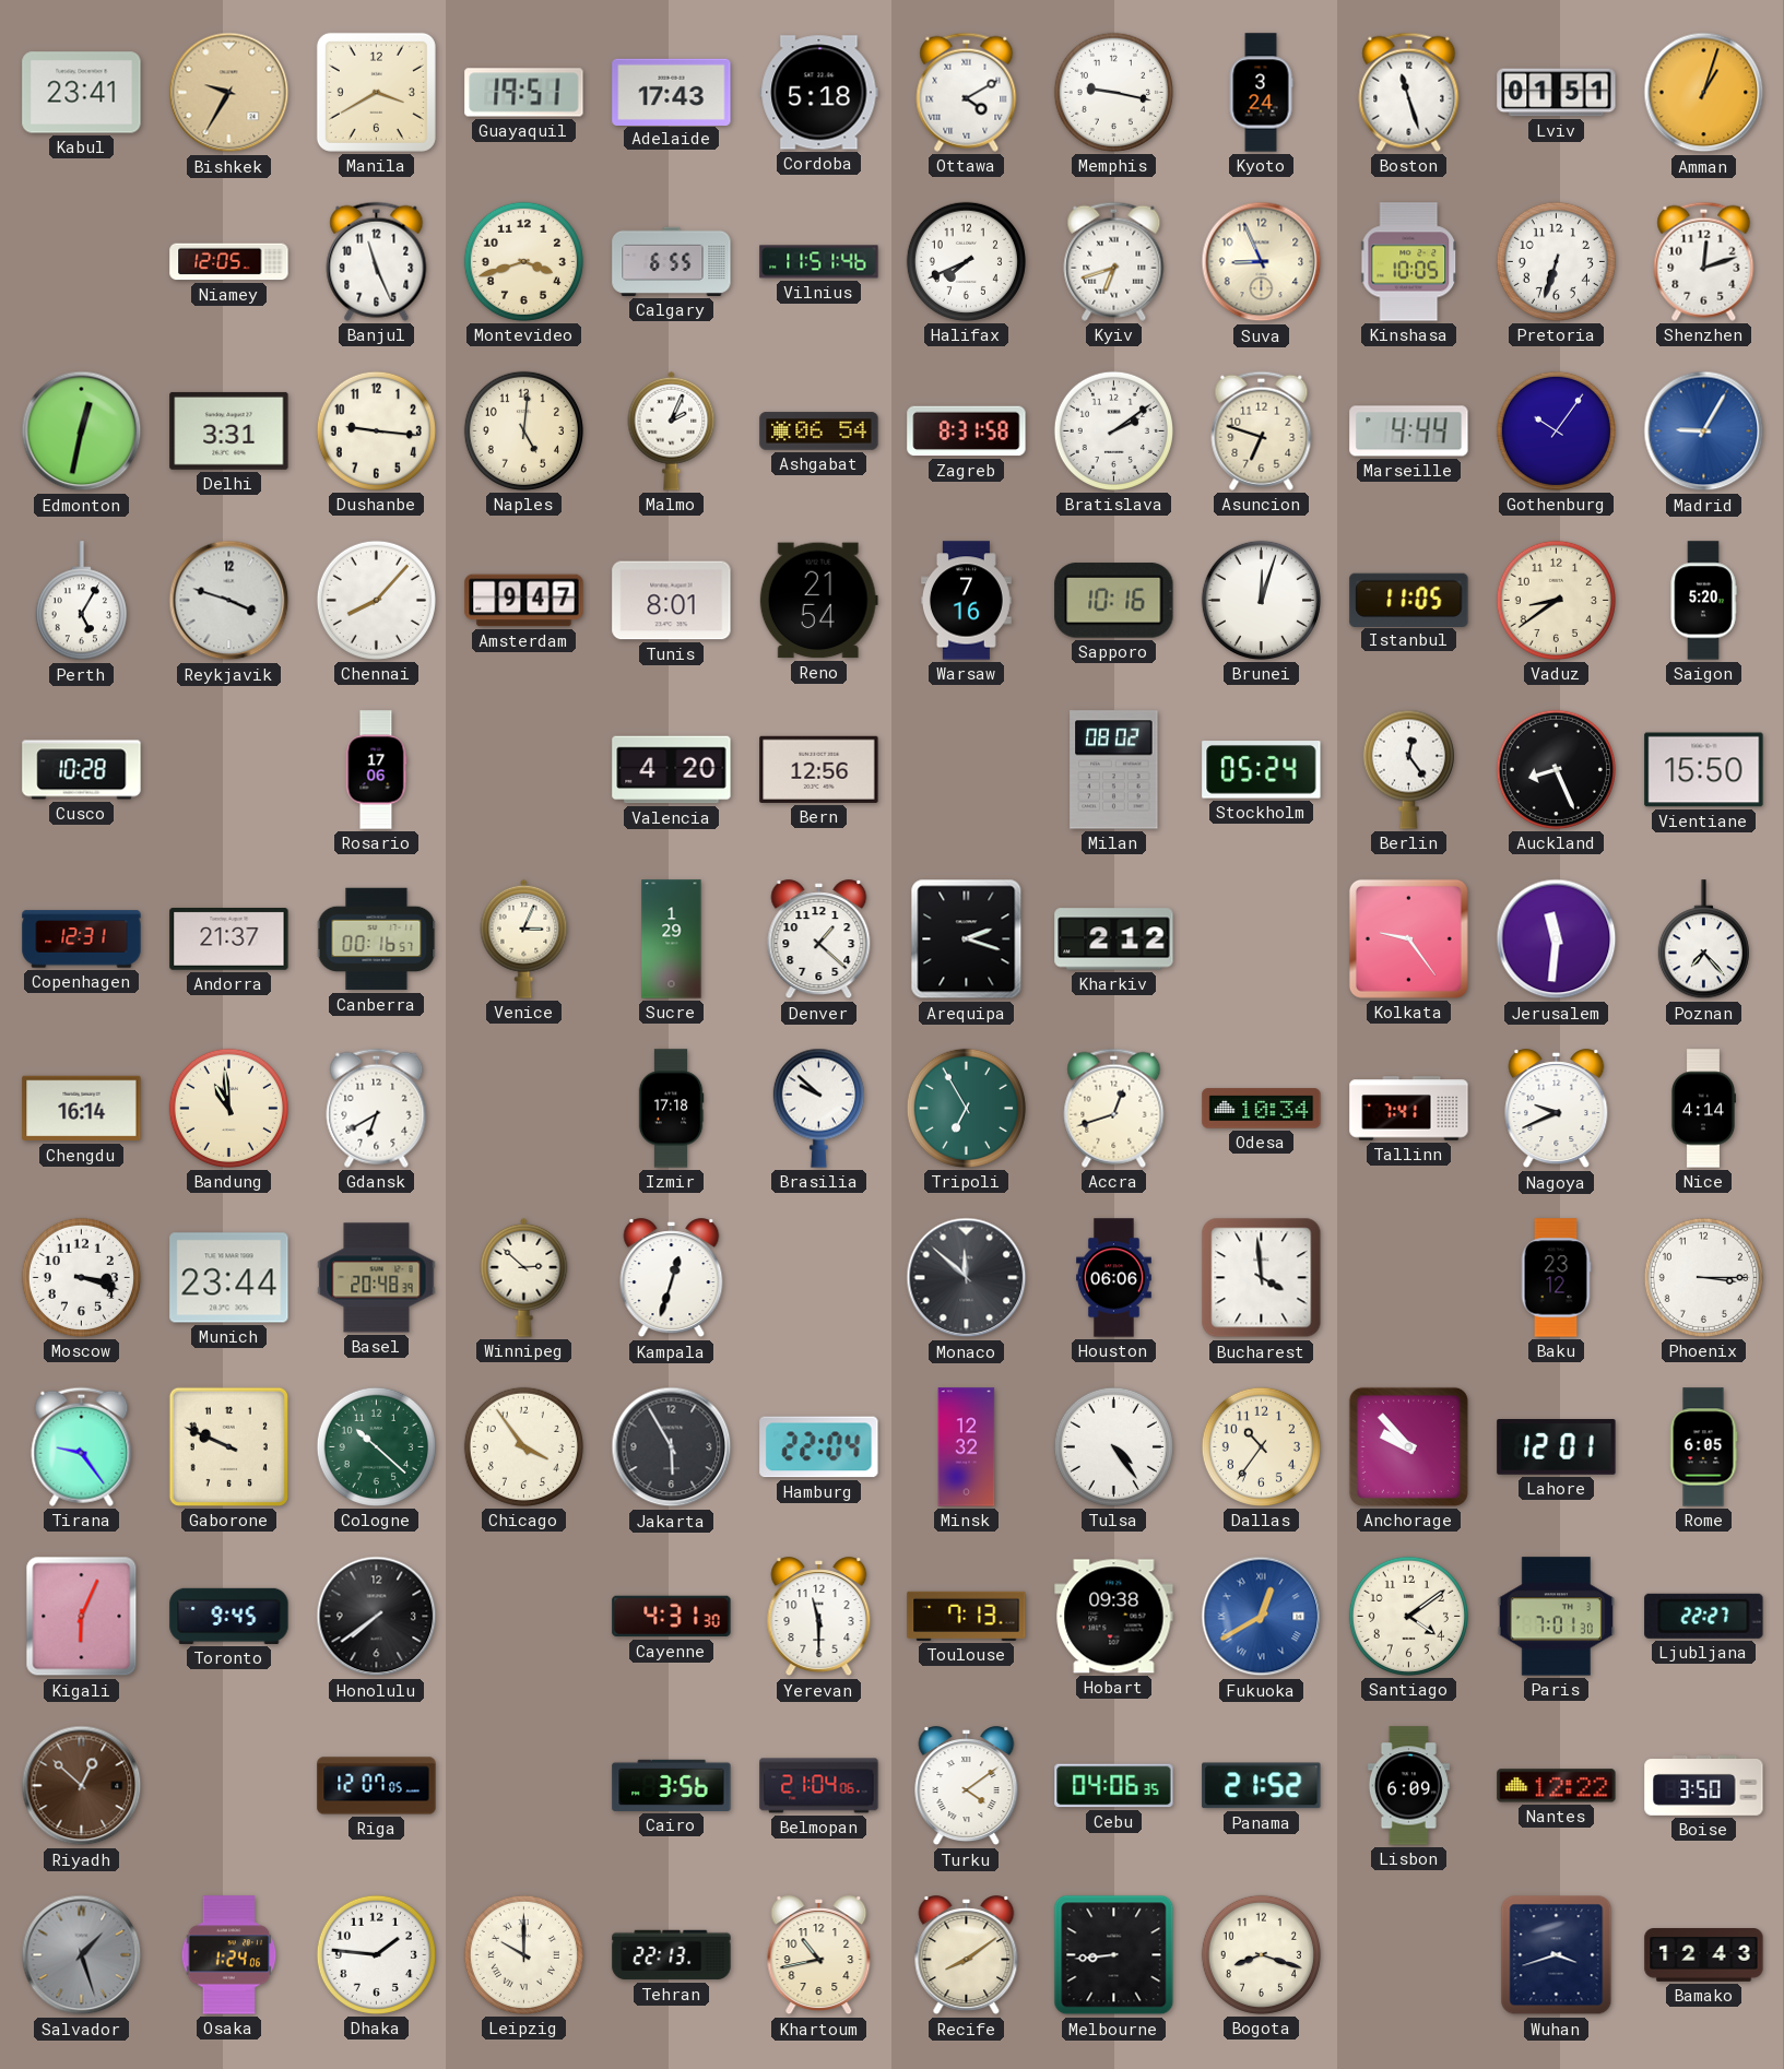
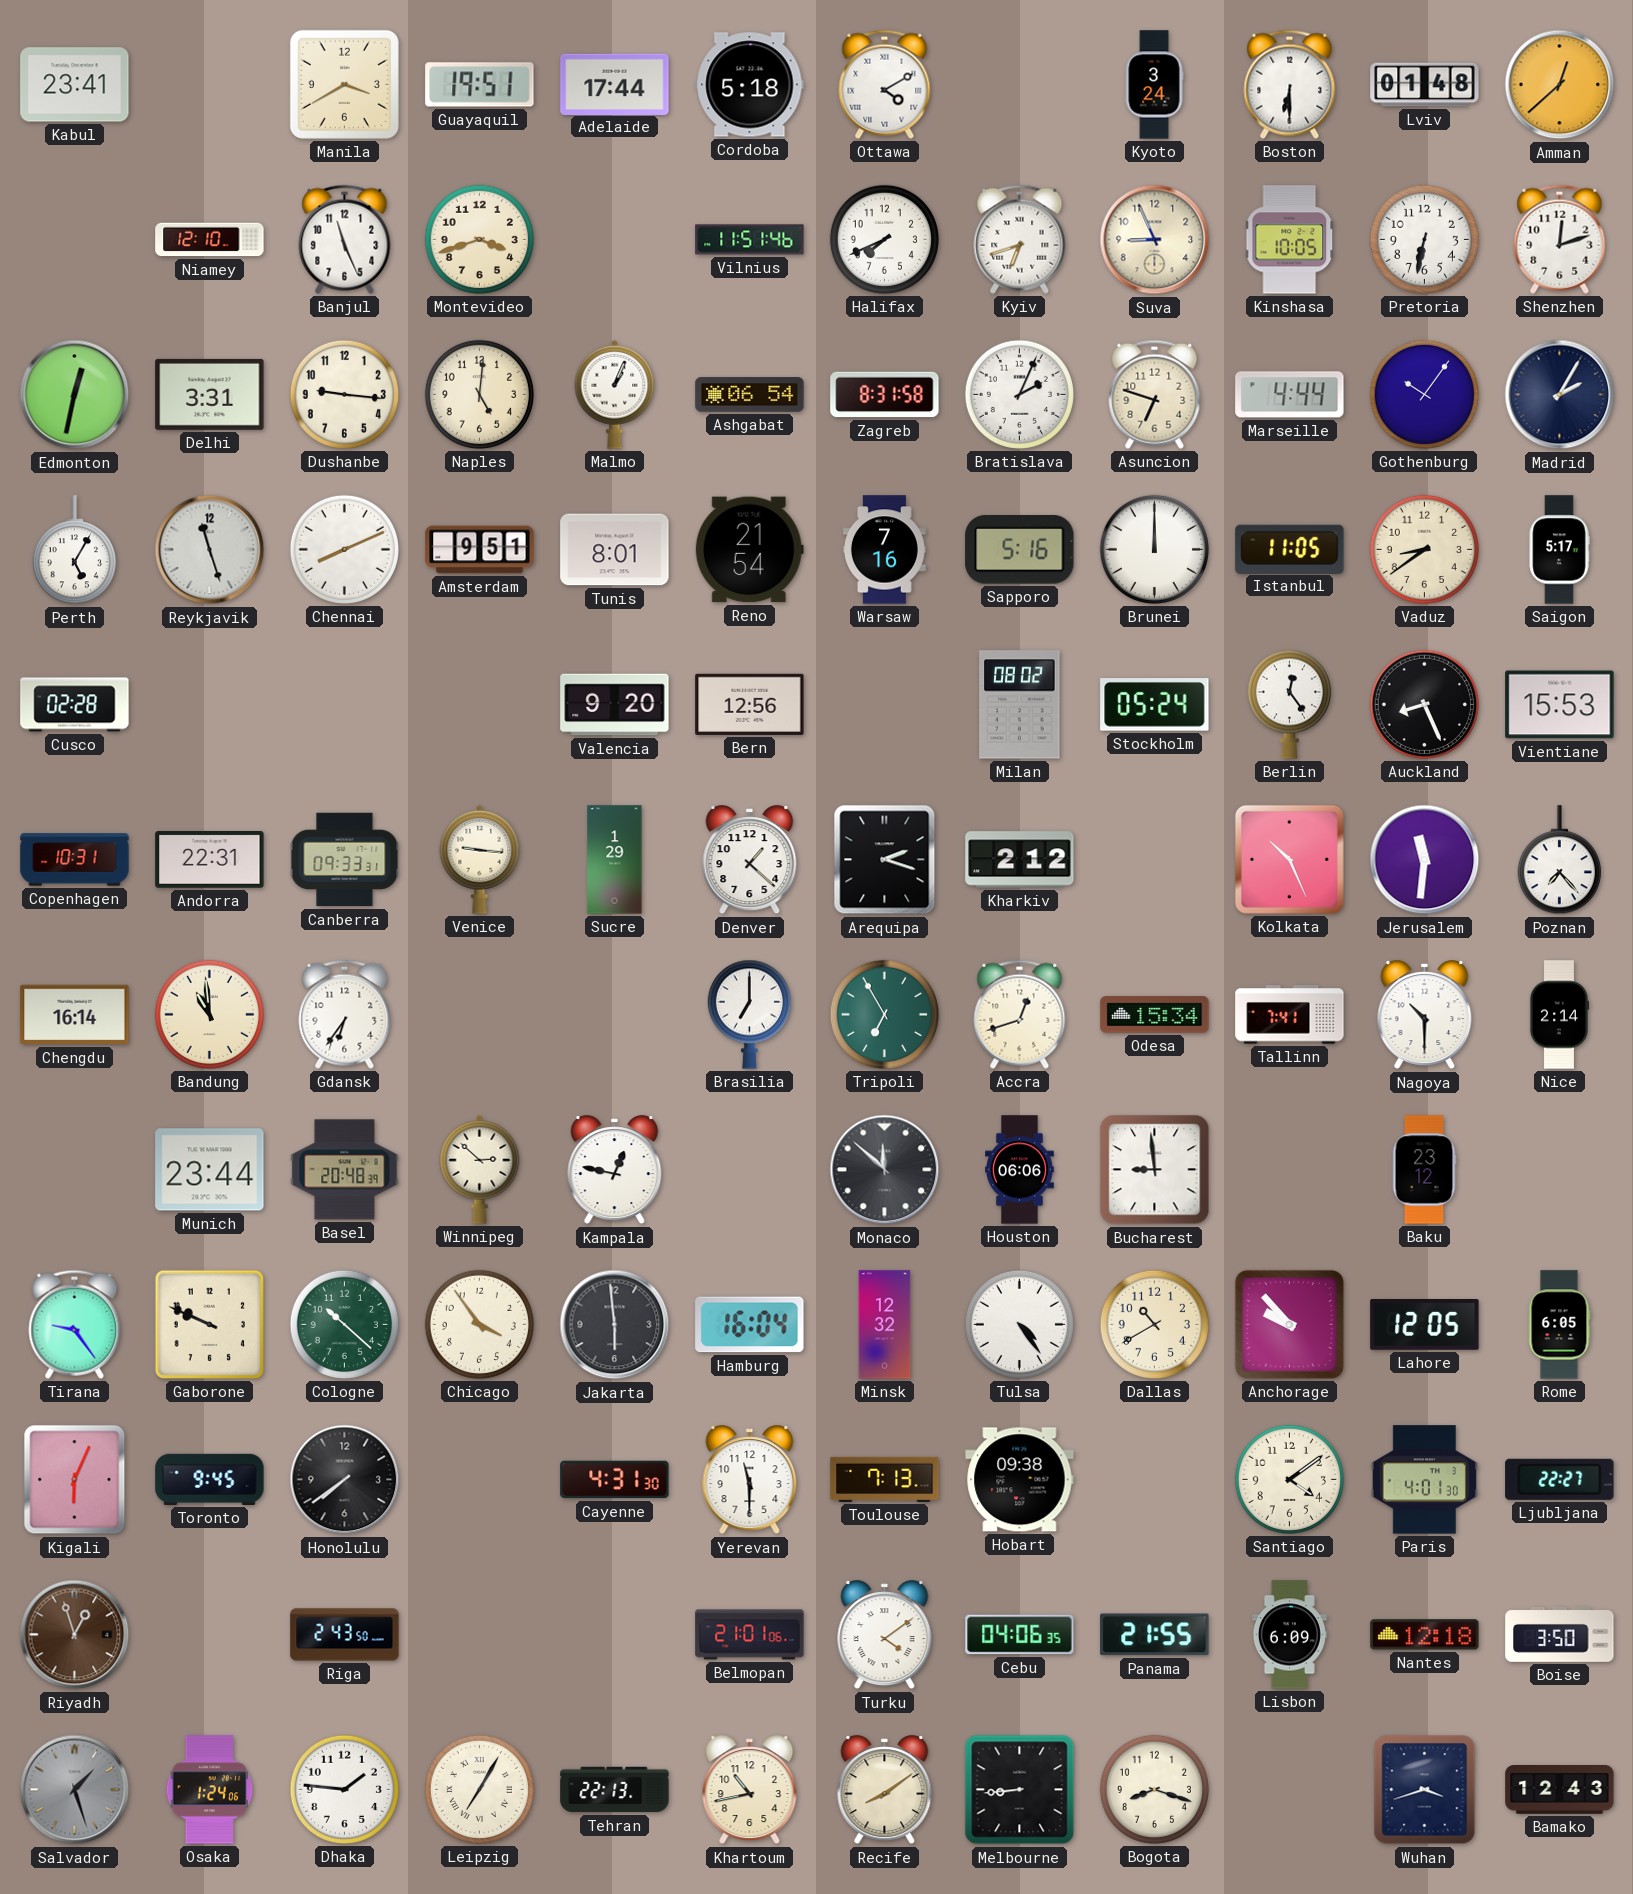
Bishkek: 9:35 -> none (229, 93)
Adelaide: 17:43 -> 17:44 (615, 84)
Memphis: 9:17 -> none (1113, 92)
Boston: 11:27 -> 6:30 (1290, 84)
Lviv: 01:51 -> 01:48 (1425, 85)
Amman: 1:03 -> 12:38 (1560, 85)
Niamey: 12:05 -> 12:10 (210, 240)
Calgary: 6:55 -> none (672, 261)
Pretoria: 6:33 -> 6:32 (1424, 239)
Malmo: 2:04 -> 1:04 (615, 394)
Bratislava: 2:09 -> 2:04 (1019, 394)
Madrid: 9:05 -> 2:05 (1560, 395)
Madrid dial: blue -> navy (1560, 395)
Reykjavik: 3:48 -> 11:27 (210, 550)
Chennai: 8:07 -> 8:11 (344, 549)
Amsterdam: 9:47 -> 9:51 (480, 550)
Sapporo: 10:16 -> 5:16 (1020, 550)
Brunei: 12:03 -> 12:00 (1154, 549)
Saigon: 5:20 -> 5:17 (1559, 550)
Cusco: 10:28 -> 02:28 (75, 705)
Rosario: 17:06 -> none (376, 770)
Valencia: 4:20 -> 9:20 (615, 705)
Vientiane: 15:50 -> 15:53 (1560, 705)
Copenhagen: 12:31 -> 10:31 (75, 860)
Andorra: 21:37 -> 22:31 (210, 860)
Canberra: 00:16 -> 09:33 (345, 860)
Venice: 3:04 -> 9:16 (480, 859)
Kolkata: 9:24 -> 10:26 (1289, 859)
Gdansk: 6:40 -> 6:36 (345, 1014)
Izmir: 17:18 -> none (671, 1109)
Brasilia: 9:52 -> 7:00 (749, 1014)
Odesa: 10:34 -> 15:34 (1155, 1015)
Nagoya: 9:41 -> 10:30 (1425, 1015)
Nice: 4:14 -> 2:14 (1558, 1015)
Moscow: 3:18 -> none (81, 1277)
Kampala: 12:33 -> 12:47 (615, 1170)
Bucharest: 3:59 -> 8:59 (1155, 1170)
Phoenix: 3:15 -> none (1703, 1277)
Jakarta: 5:55 -> 5:59 (615, 1325)
Hamburg: 22:04 -> 16:04 (750, 1325)
Dallas: 10:36 -> 10:40 (1154, 1324)
Lahore: 12:01 -> 12:05 (1425, 1325)
Fukuoka: 12:40 -> none (1262, 1617)
Paris: 7:01 -> 4:01 (1424, 1480)
Riyadh: 12:52 -> 12:57 (75, 1635)
Riga: 12:07 -> 2:43 (345, 1635)
Cairo: 3:56 -> none (672, 1785)
Belmopan: 21:04 -> 21:01 (750, 1635)
Panama: 21:52 -> 21:55 (1155, 1635)
Nantes: 12:22 -> 12:18 (1425, 1635)
Leipzig: 10:00 -> 7:05 (479, 1789)
